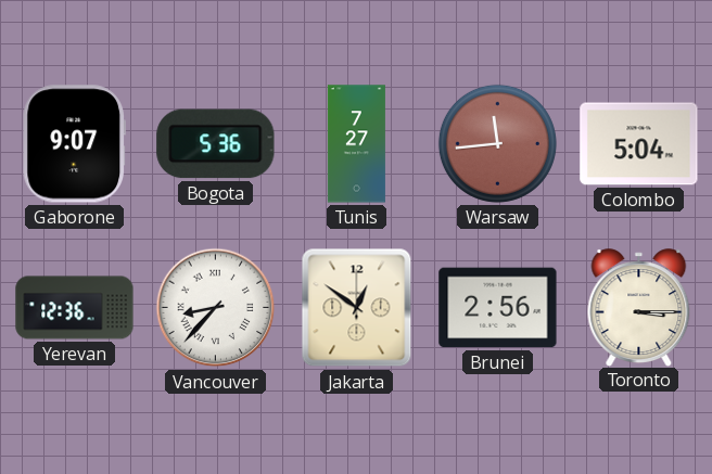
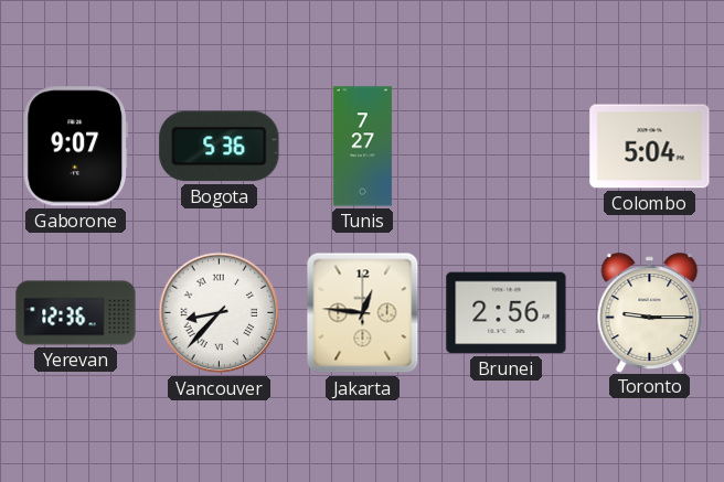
Warsaw: 11:44 -> none (497, 143)
Jakarta: 12:51 -> 12:46 (363, 313)
Toronto: 3:15 -> 9:15 (650, 312)
